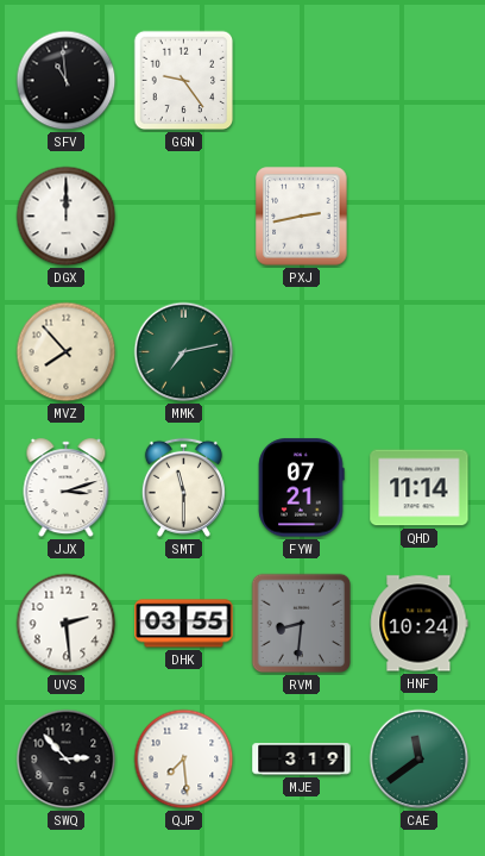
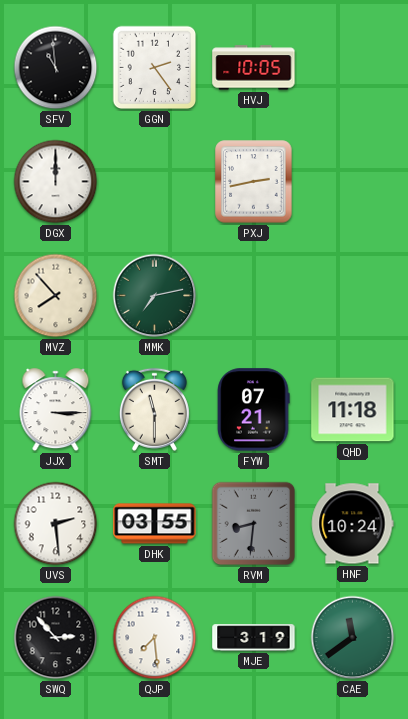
GGN: 9:24 -> 2:24 (155, 68)
HVJ: none -> 10:05 (254, 68)
JJX: 3:12 -> 3:15 (56, 410)
QHD: 11:14 -> 11:18 (353, 410)
